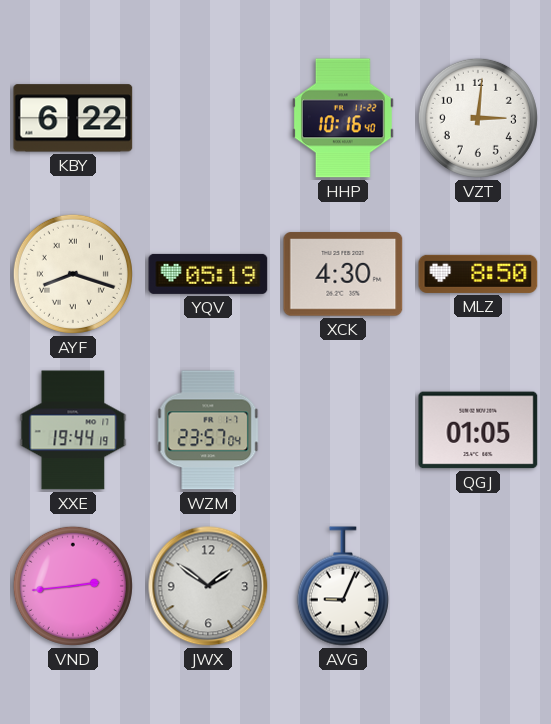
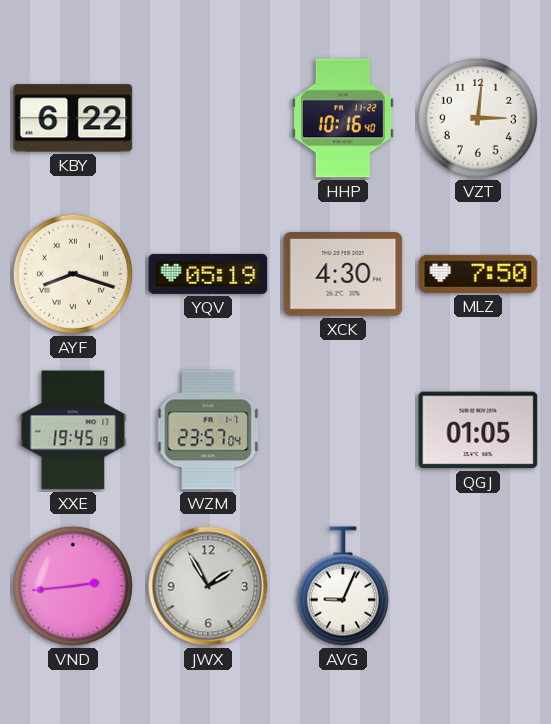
MLZ: 8:50 -> 7:50 (478, 274)
XXE: 19:44 -> 19:45 (73, 430)
JWX: 1:51 -> 1:55 (208, 586)
